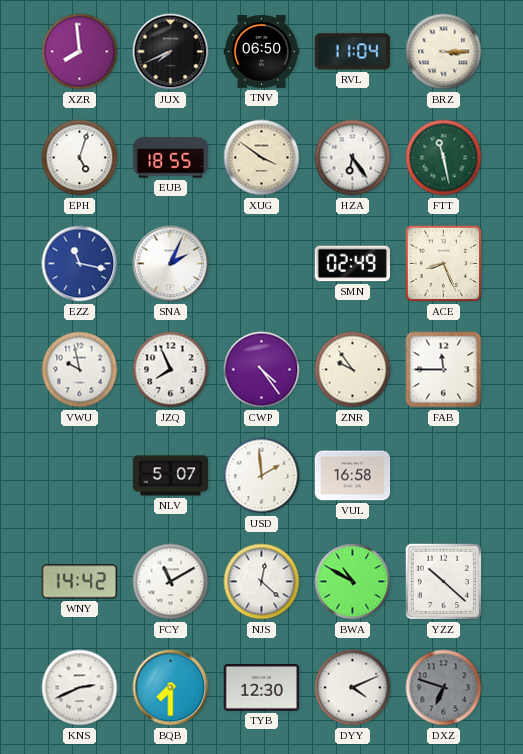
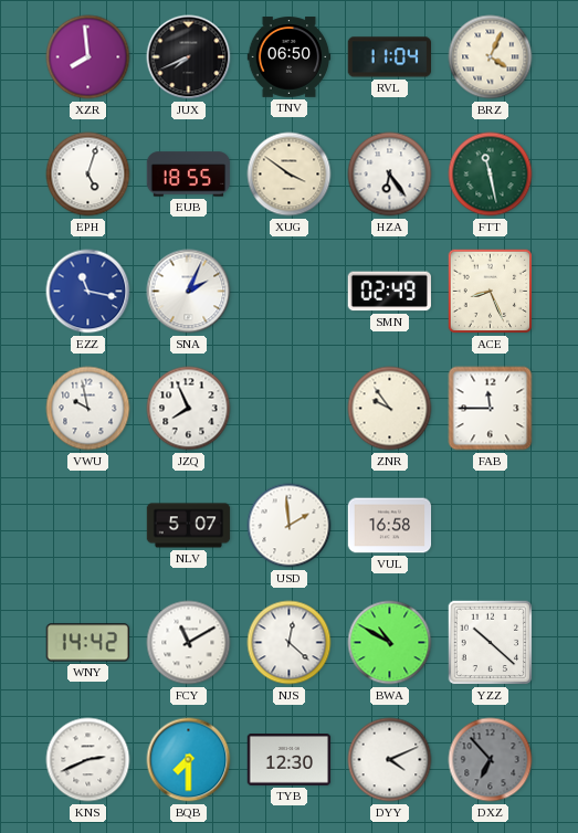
BRZ: 3:15 -> 4:04 (491, 57)
CWP: 4:24 -> none (262, 370)
DXZ: 6:48 -> 6:53 (491, 760)
